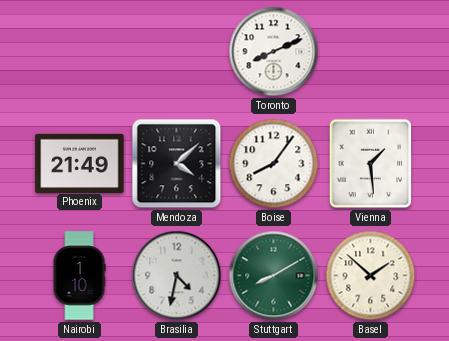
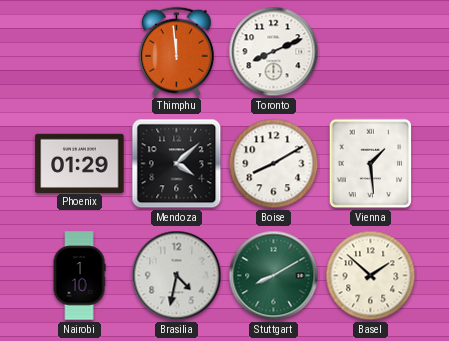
Thimphu: none -> 11:59 (176, 52)
Phoenix: 21:49 -> 01:29 (80, 163)
Boise: 8:06 -> 8:10 (274, 164)
